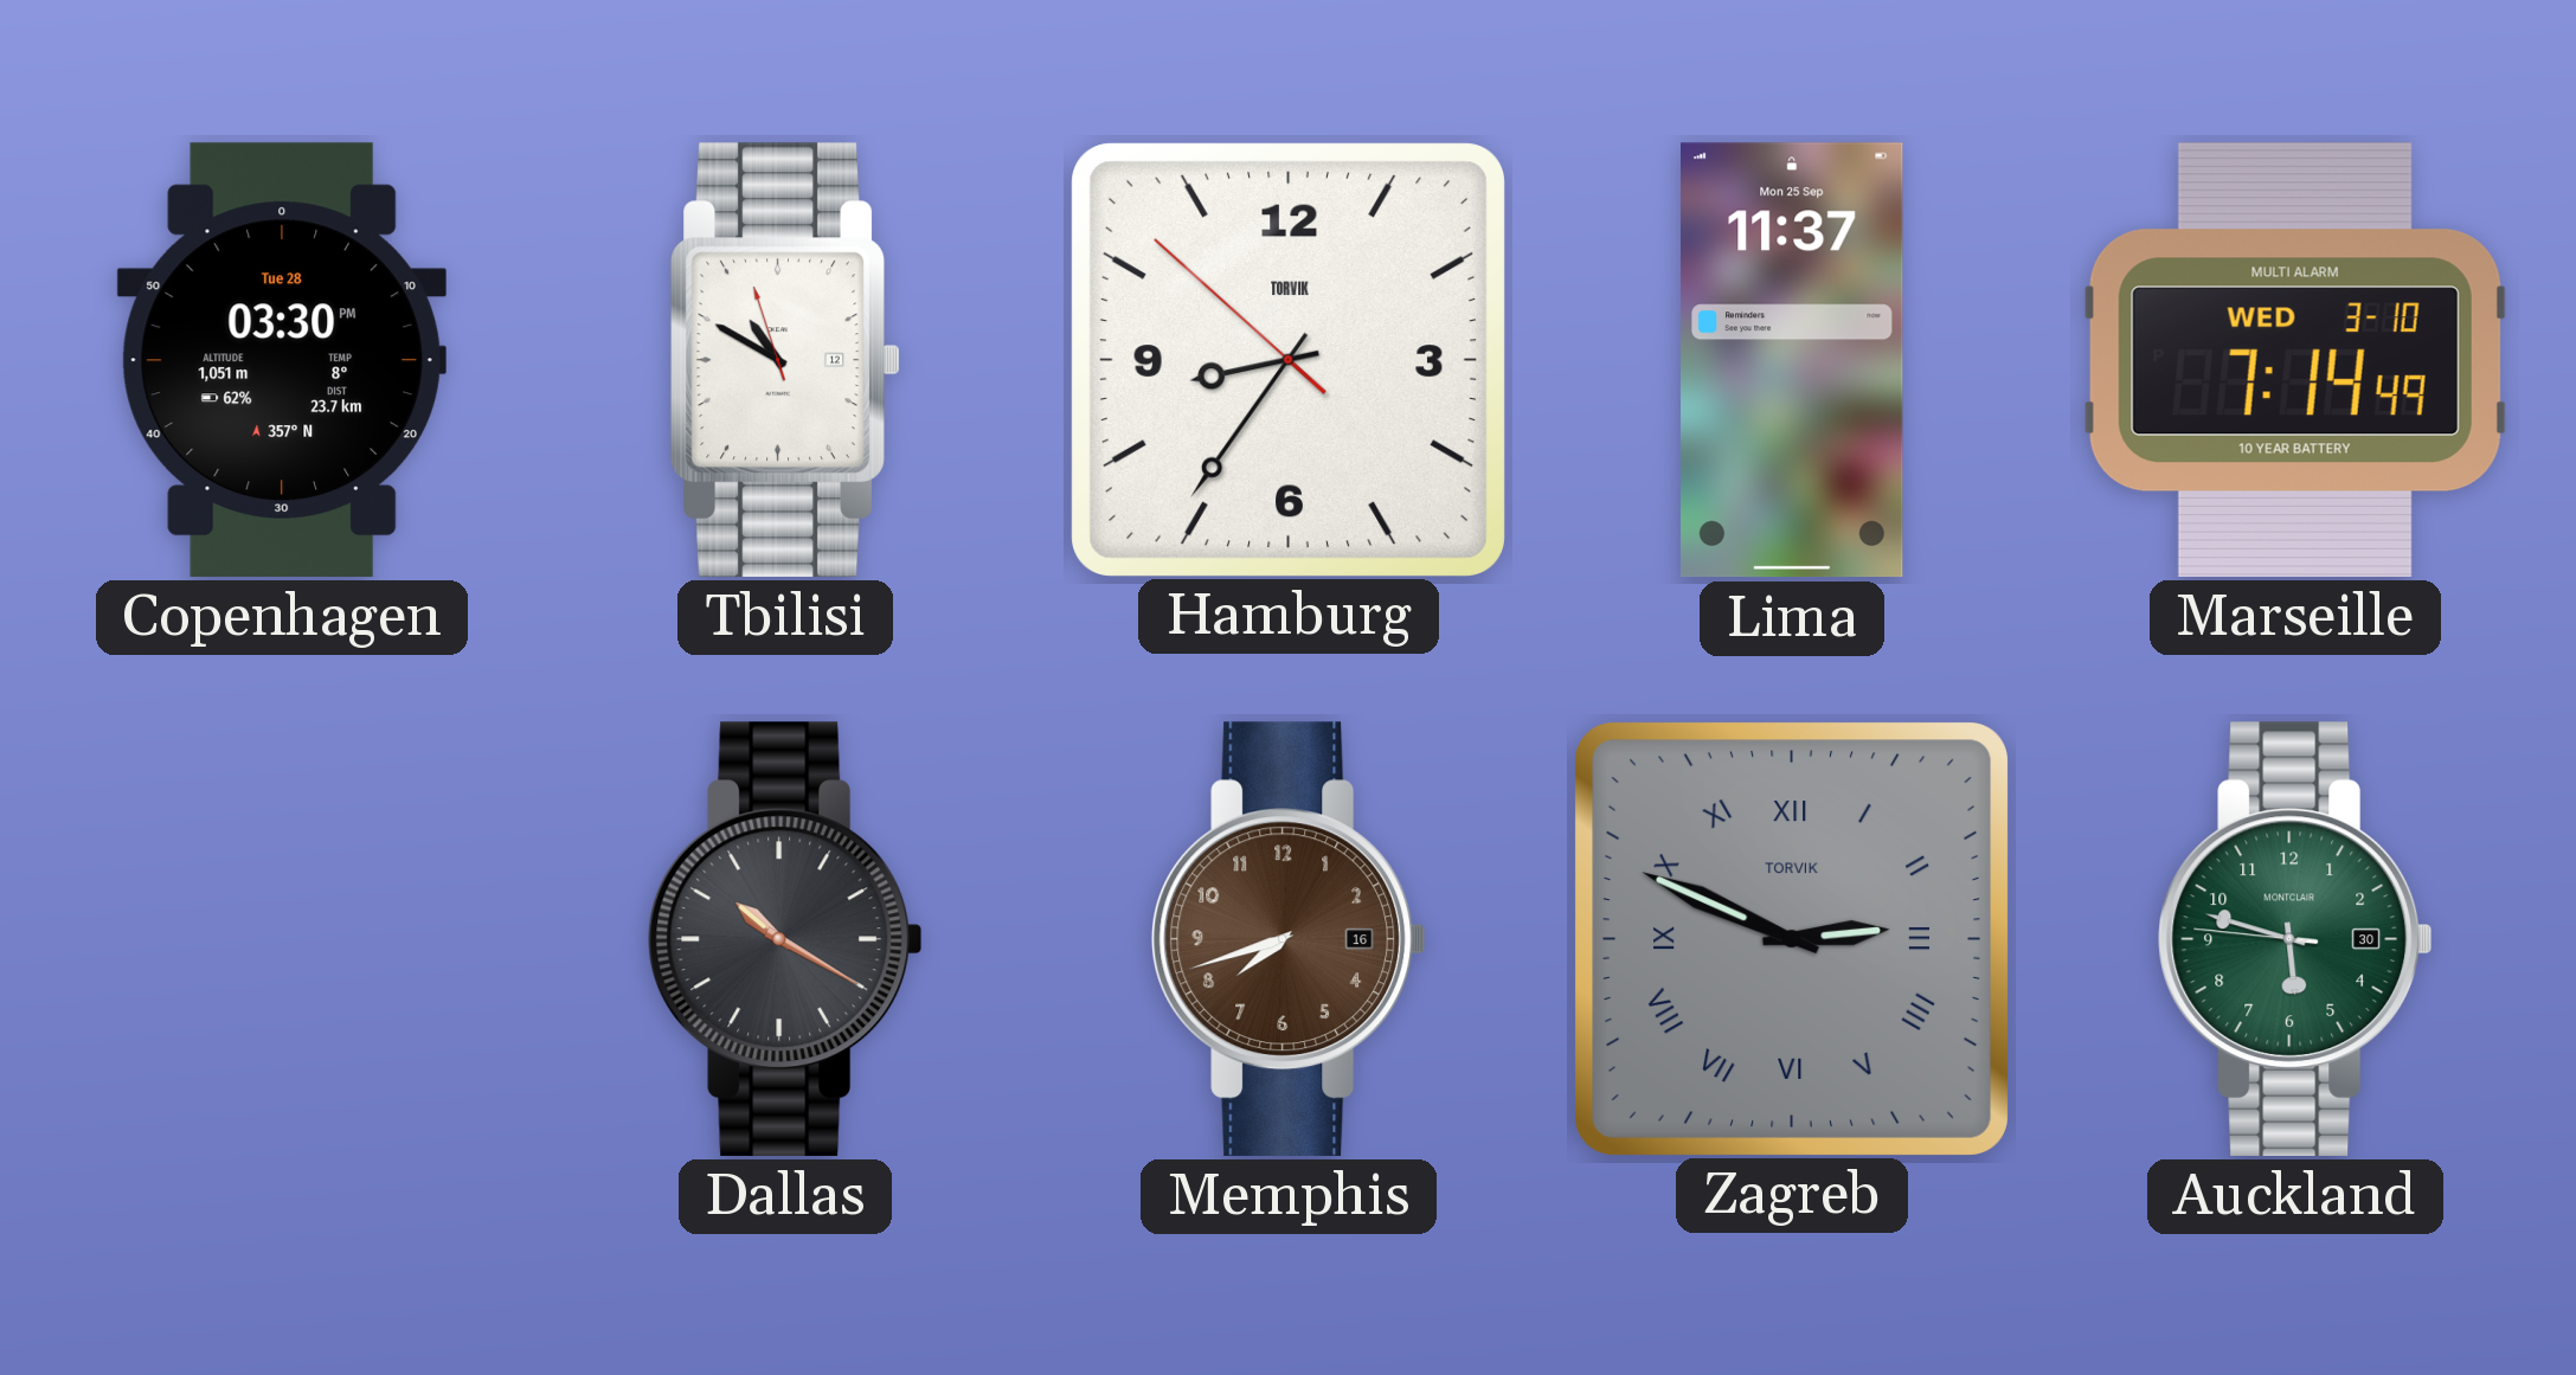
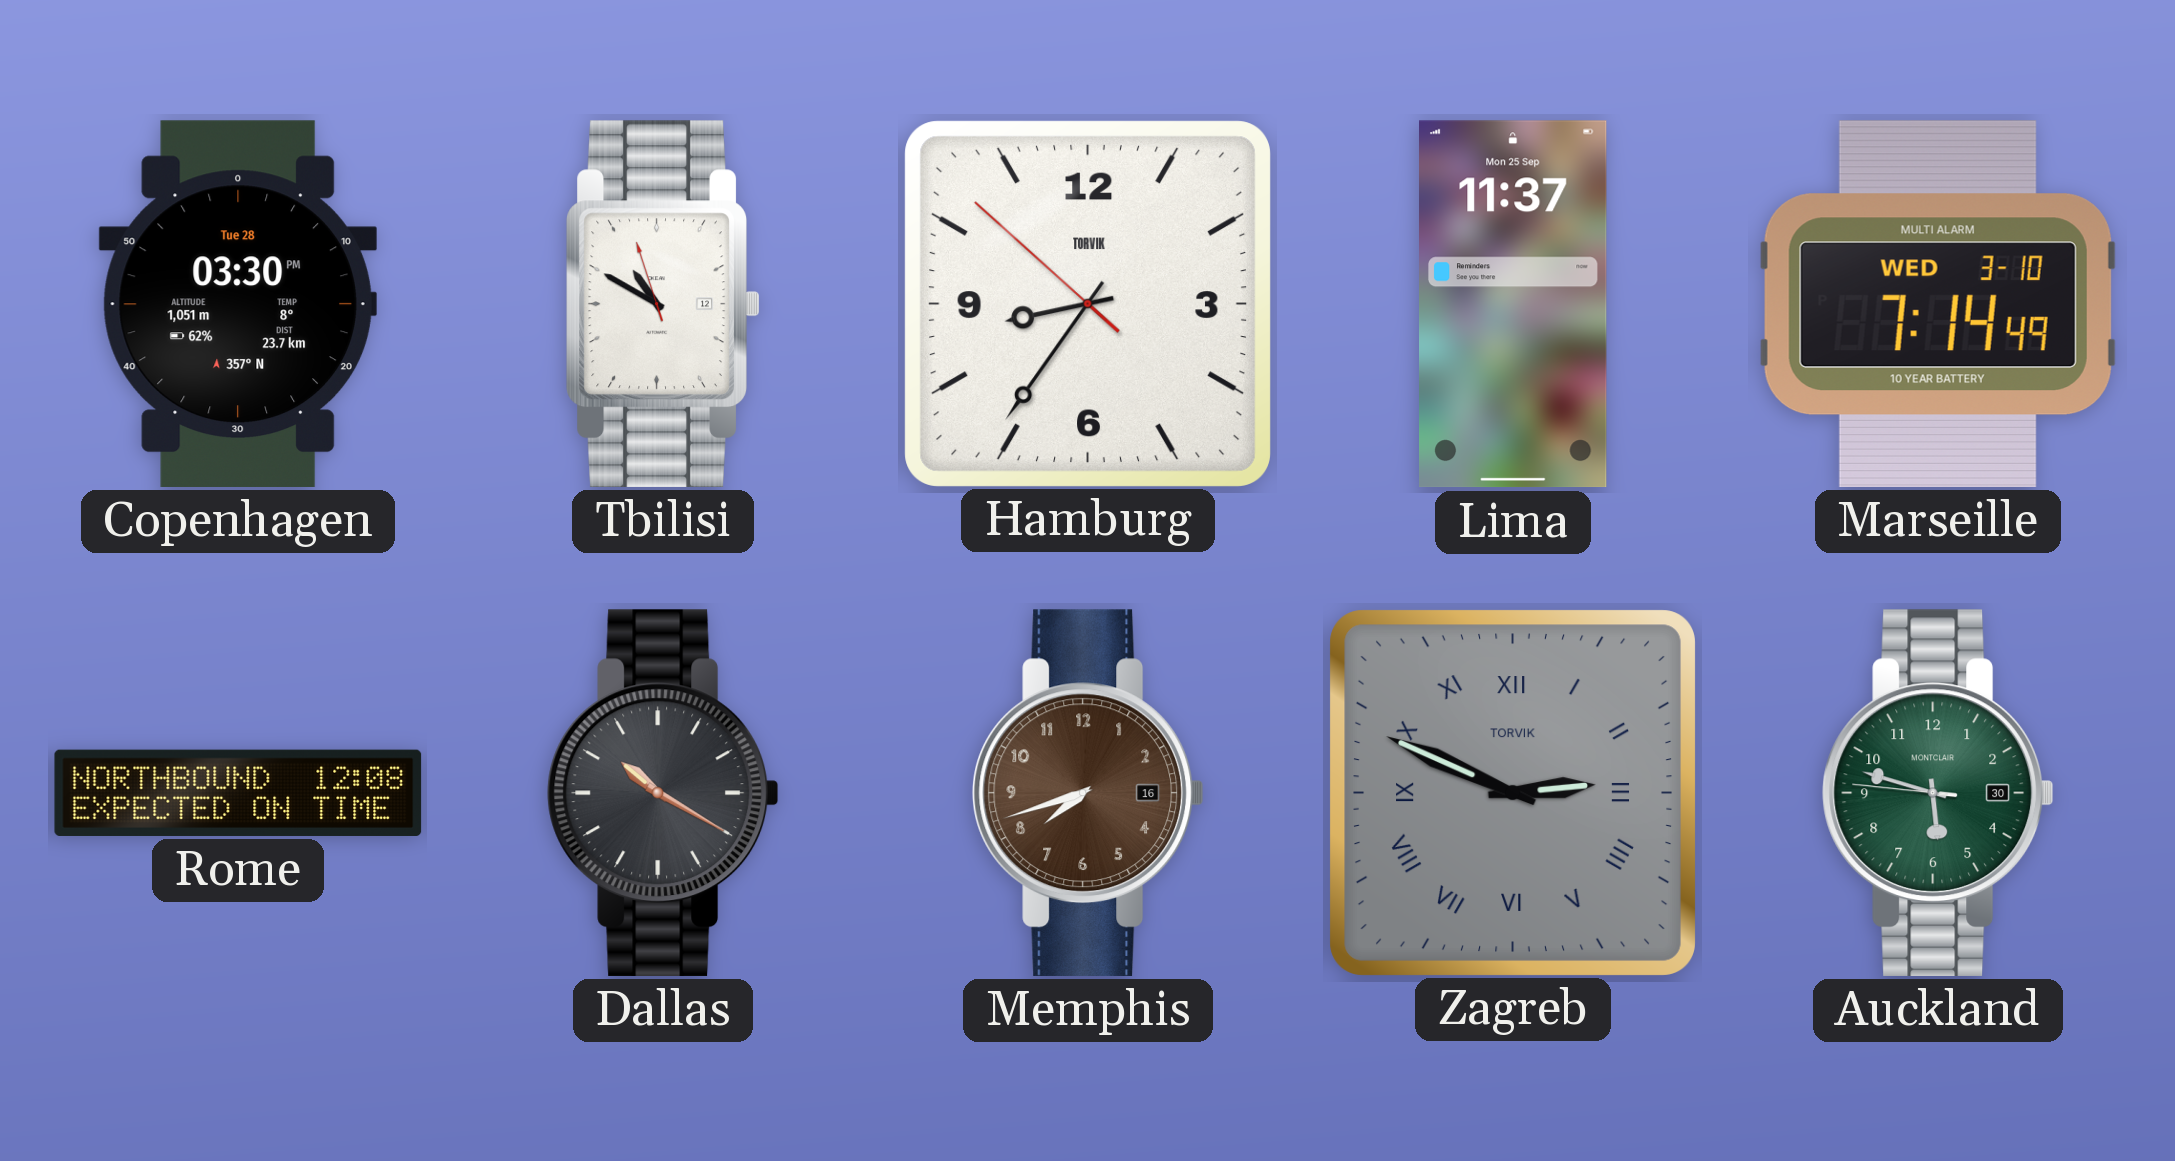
Rome: none -> 12:08 (238, 793)
